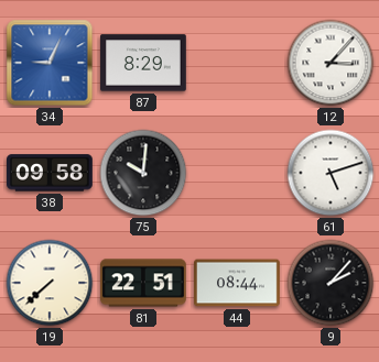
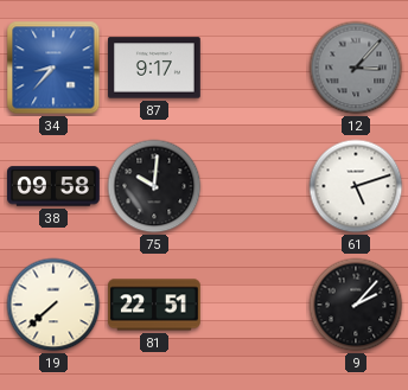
34: 9:04 -> 8:37 (53, 68)
87: 8:29 -> 9:17 (155, 68)
12 dial: white -> grey (356, 68)
44: 08:44 -> none (238, 283)
